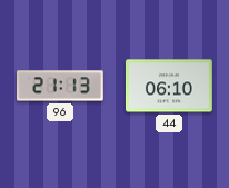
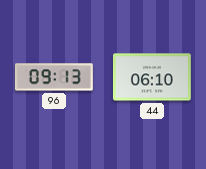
96: 21:13 -> 09:13 (54, 77)
